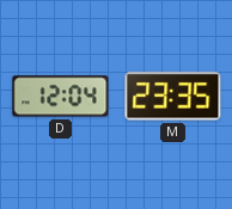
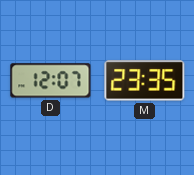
D: 12:04 -> 12:07 (51, 81)
